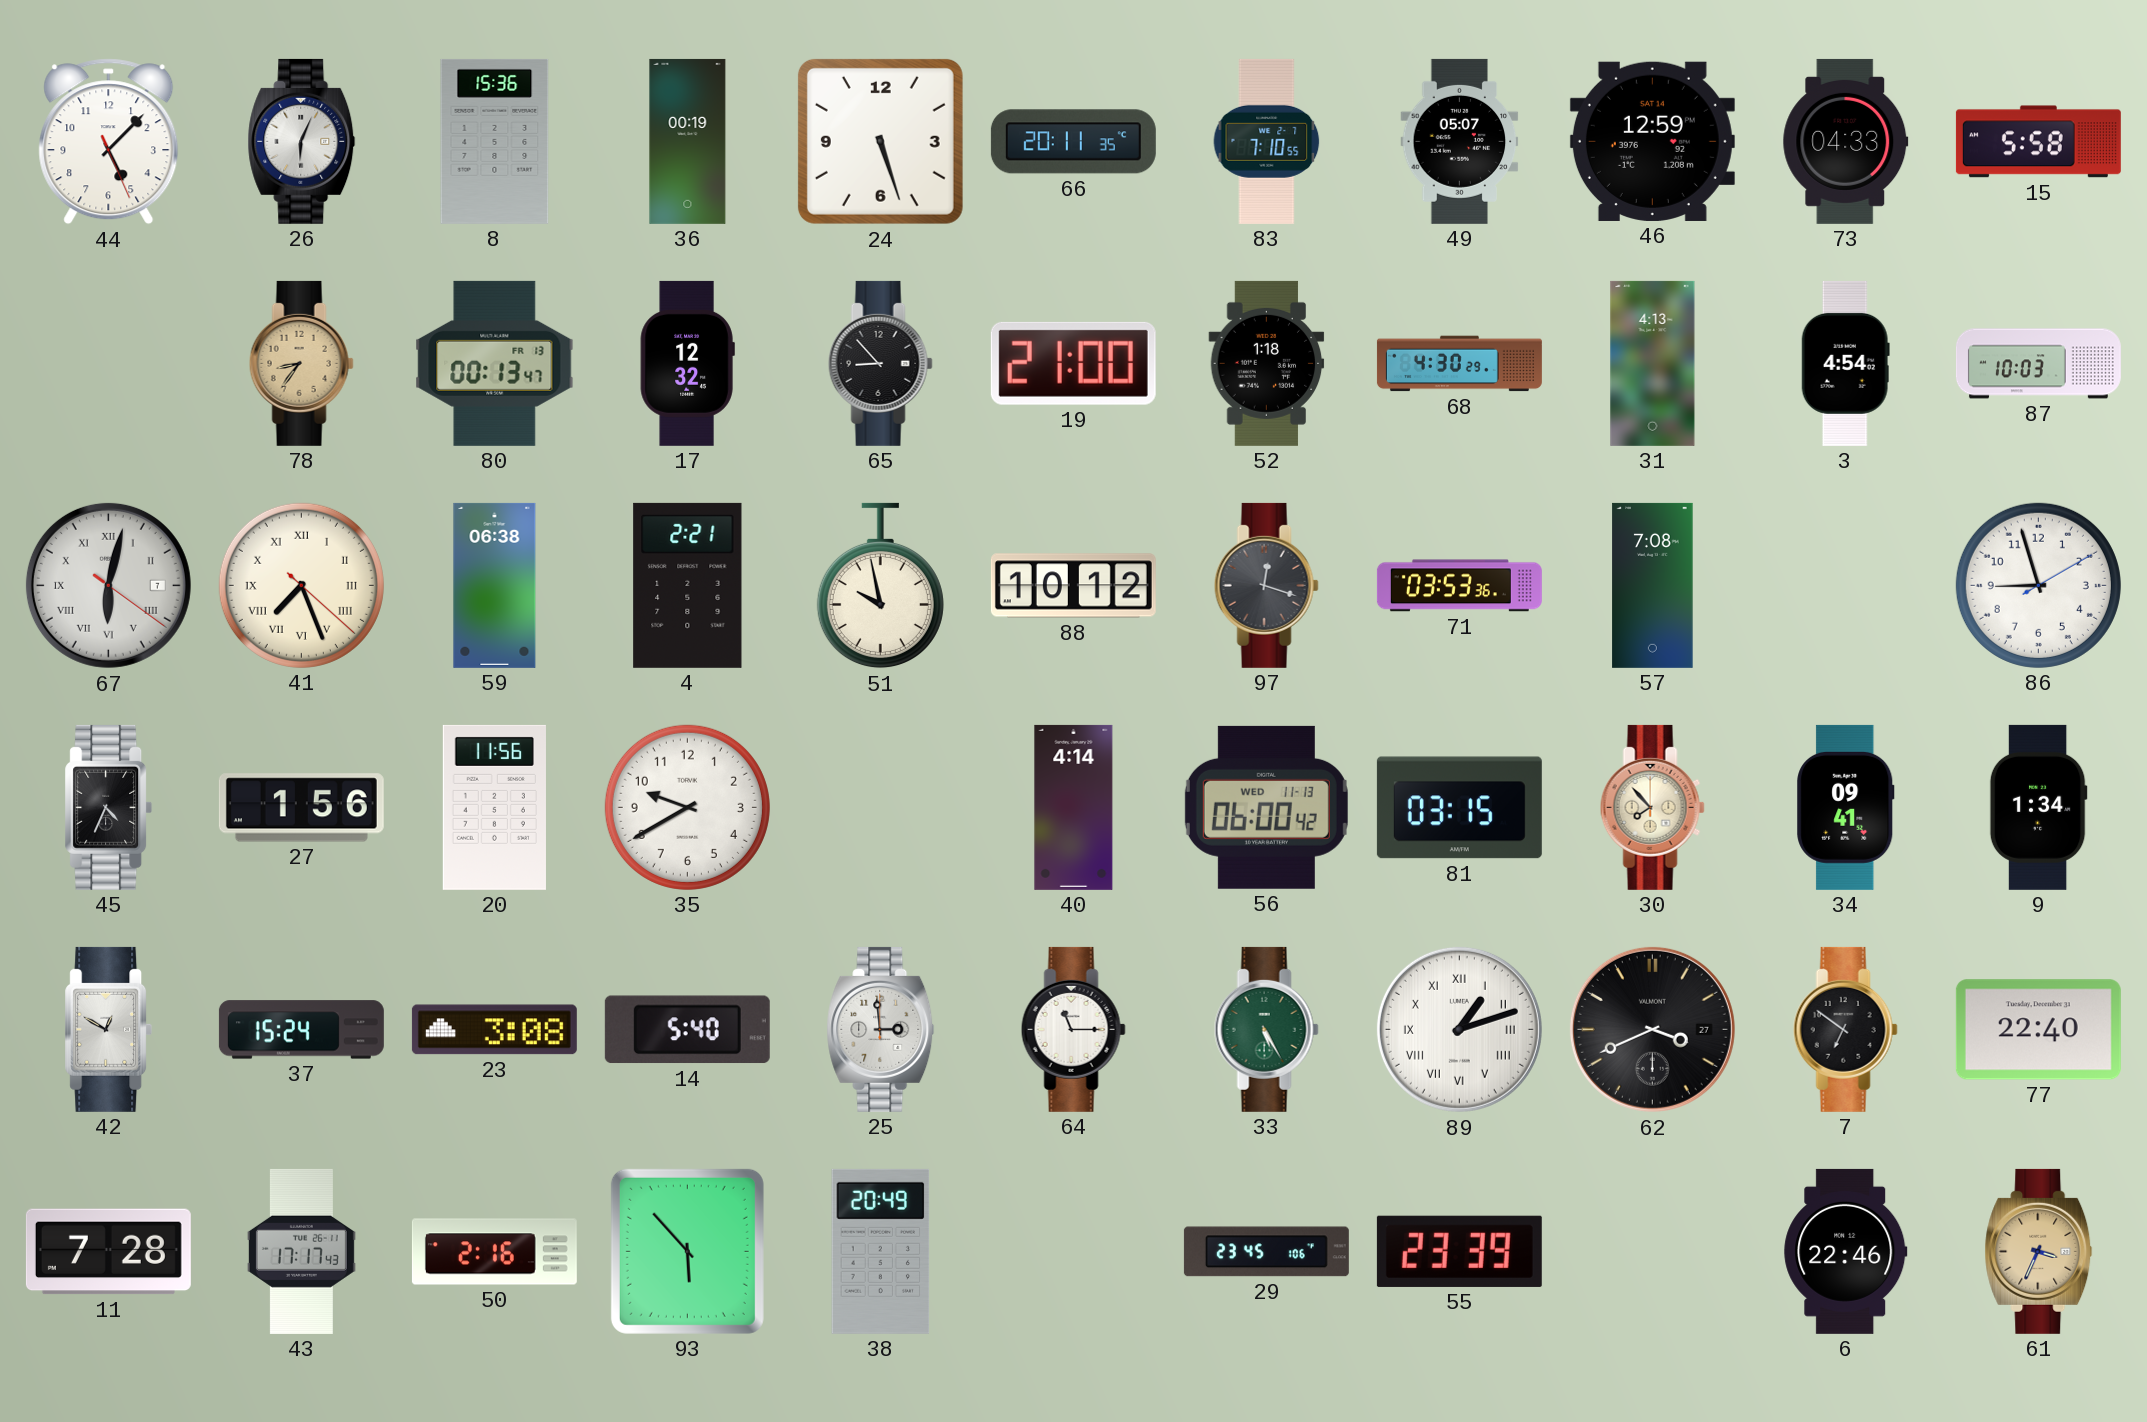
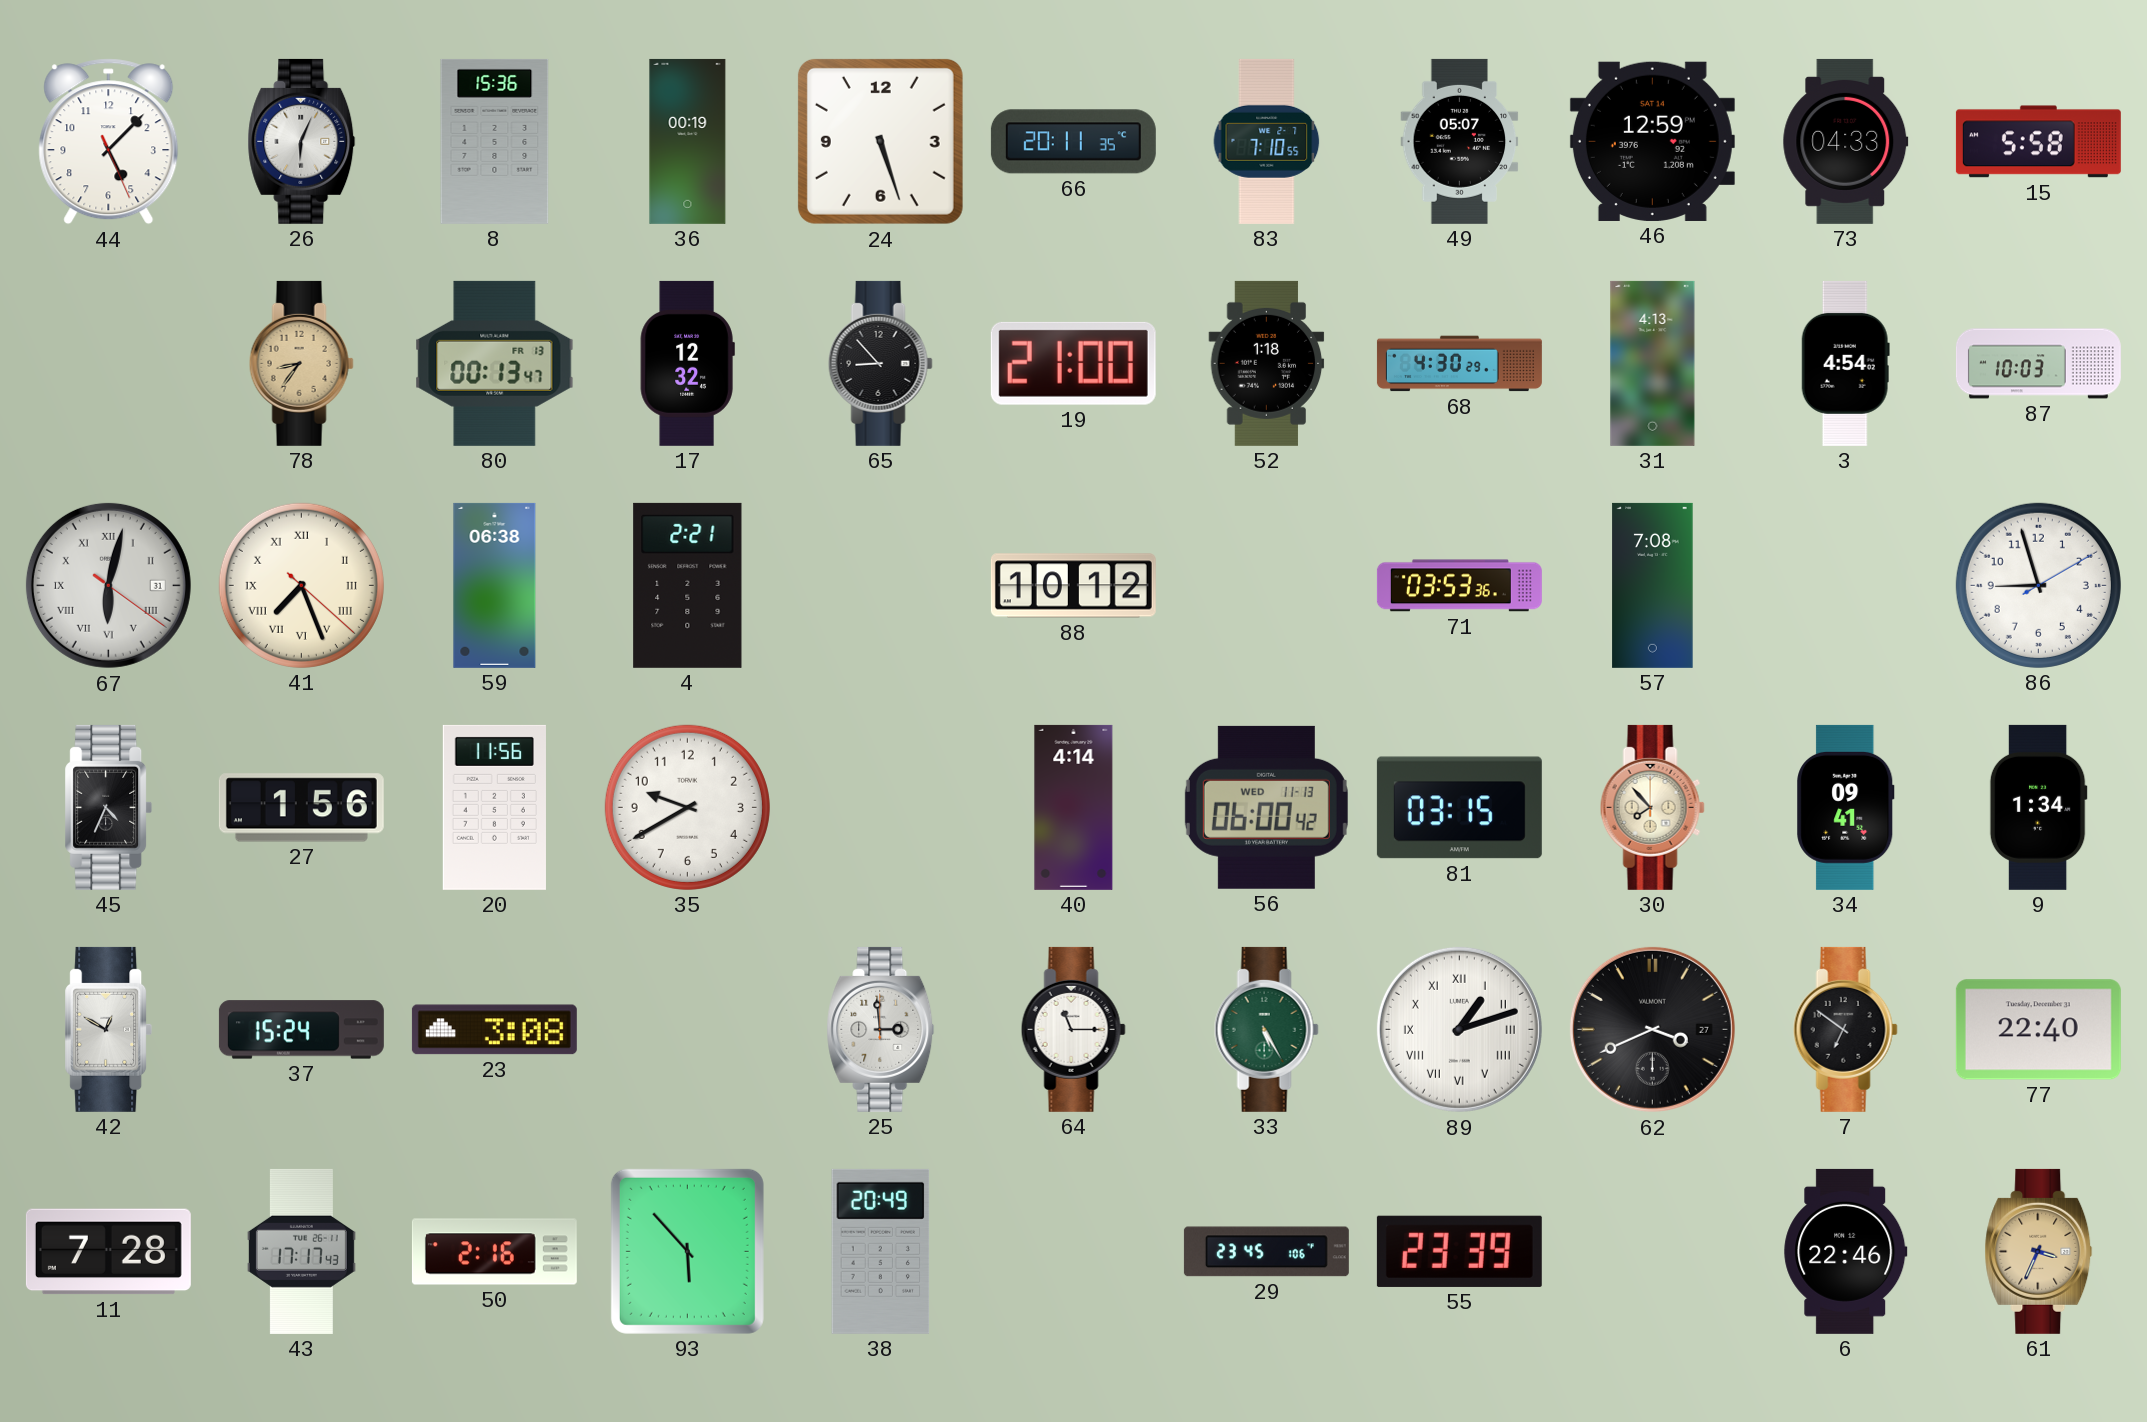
67 date: 7 -> 31 (108, 585)
51: 9:58 -> none (880, 586)
97: 12:18 -> none (1266, 585)
14: 5:40 -> none (687, 1030)
